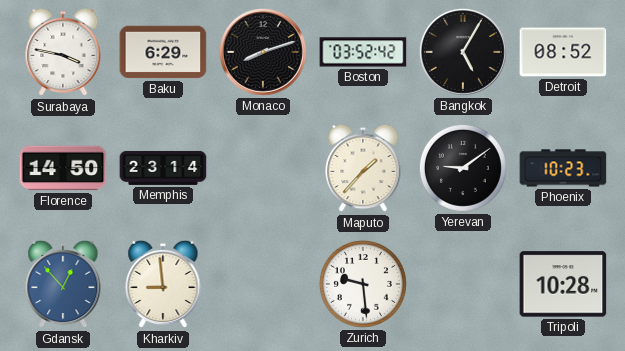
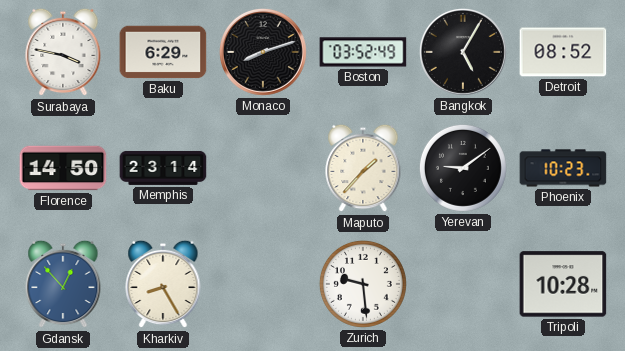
Boston: 03:52:42 -> 03:52:49 (363, 52)
Kharkiv: 8:59 -> 8:25 (163, 284)
